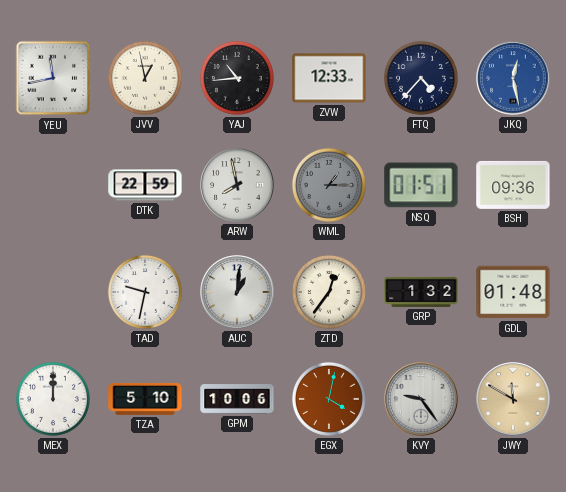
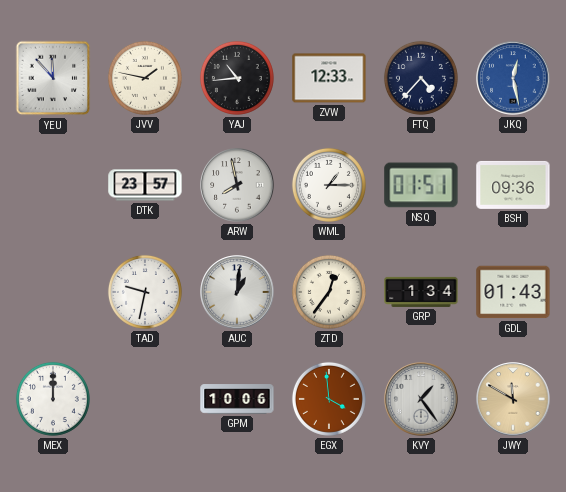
YEU: 11:43 -> 11:53 (53, 78)
JVV: 12:58 -> 1:47 (145, 78)
DTK: 22:59 -> 23:57 (145, 185)
WML dial: grey -> white (329, 185)
GRP: 1:32 -> 1:34 (421, 292)
GDL: 01:48 -> 01:43 (513, 292)
TZA: 5:10 -> none (145, 399)
EGX: 4:02 -> 3:59 (329, 399)
KVY: 9:24 -> 1:24 (421, 399)
